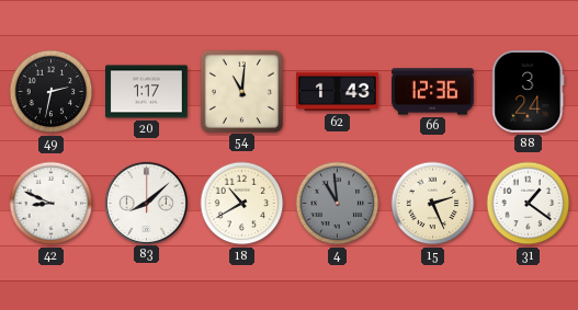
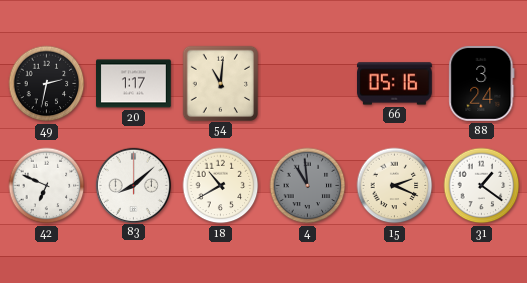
62: 1:43 -> none (338, 92)
66: 12:36 -> 05:16 (395, 84)
42: 8:49 -> 6:49 (47, 186)
15: 2:26 -> 2:19 (395, 186)
